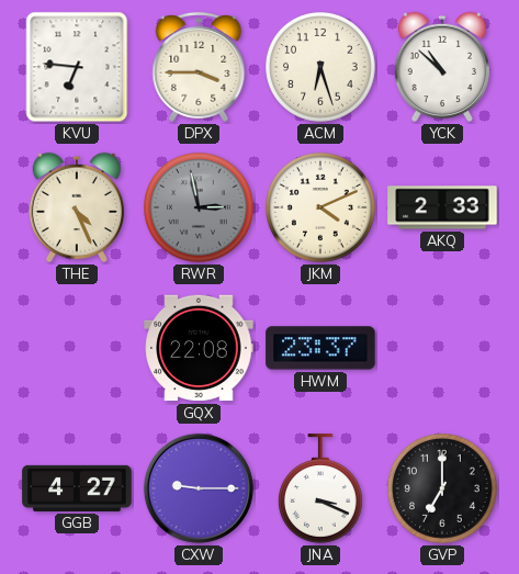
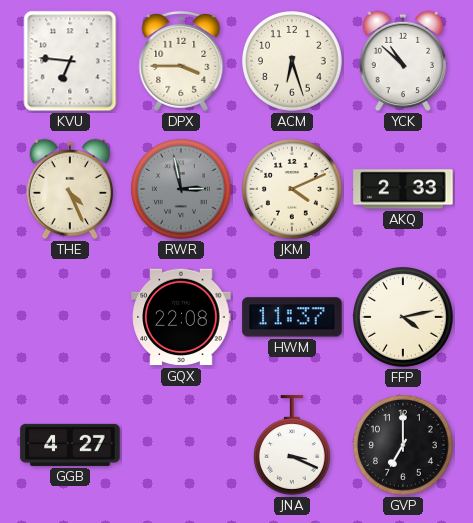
HWM: 23:37 -> 11:37 (292, 317)
FFP: none -> 4:13 (404, 318)
CXW: 9:15 -> none (199, 488)
